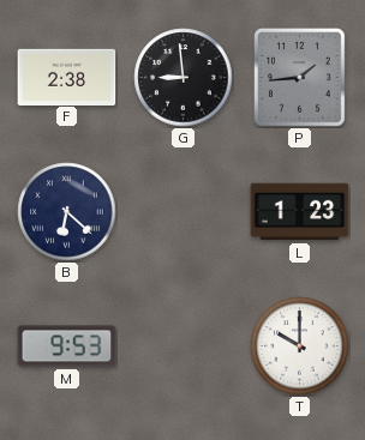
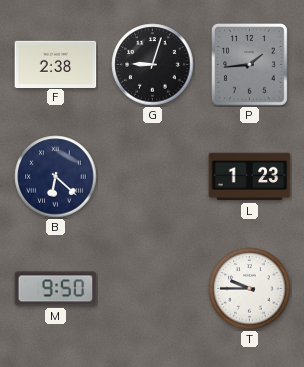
G: 8:59 -> 9:03 (153, 65)
M: 9:53 -> 9:50 (56, 289)
T: 10:00 -> 9:45 (250, 289)
